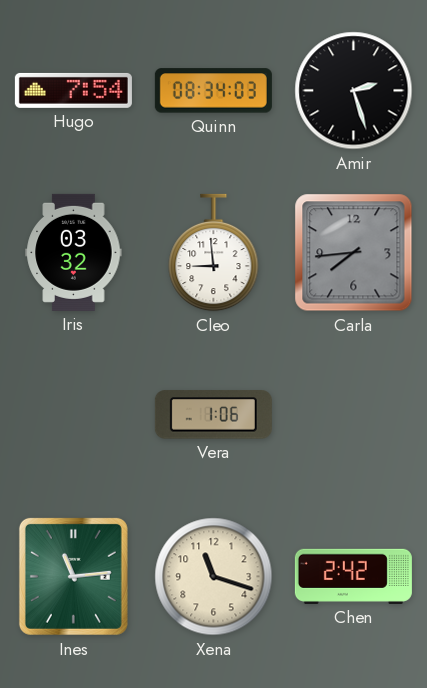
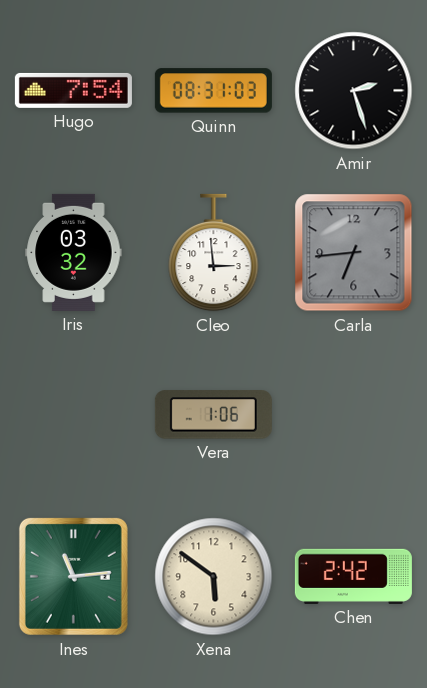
Quinn: 08:34 -> 08:31 (213, 91)
Cleo: 8:59 -> 2:59 (214, 253)
Carla: 7:44 -> 6:44 (354, 253)
Xena: 11:18 -> 5:51 (214, 577)
